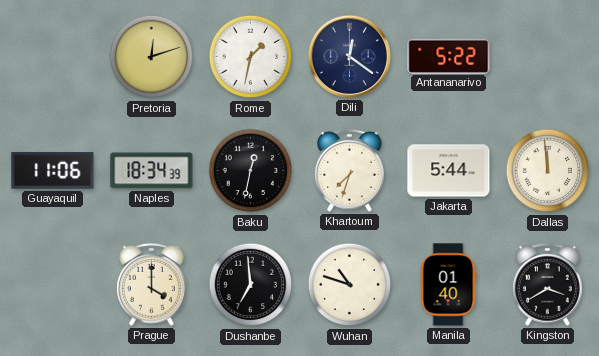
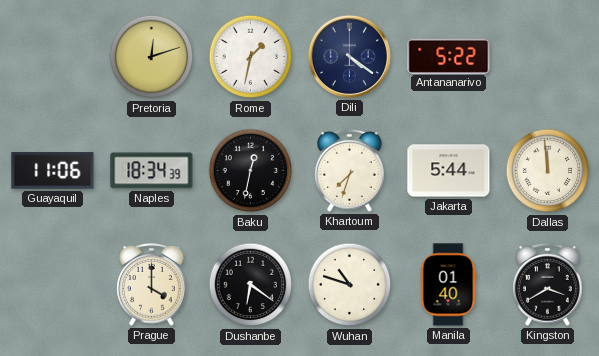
Dili: 12:21 -> 4:21 (349, 56)
Dushanbe: 6:59 -> 6:21 (251, 285)
